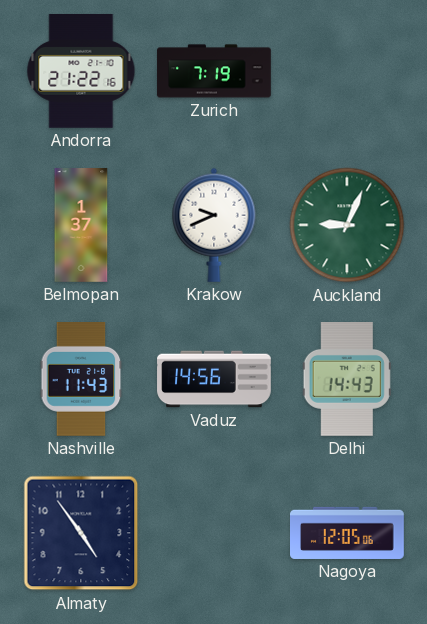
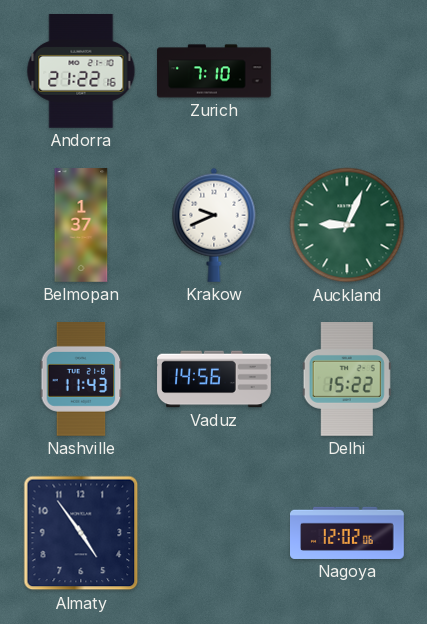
Zurich: 7:19 -> 7:10 (214, 71)
Delhi: 14:43 -> 15:22 (347, 380)
Nagoya: 12:05 -> 12:02 (347, 533)
